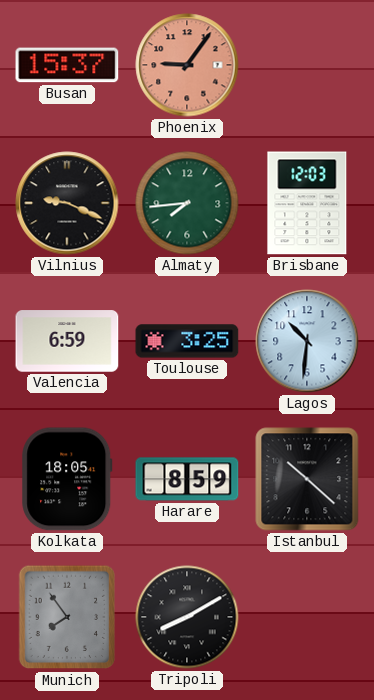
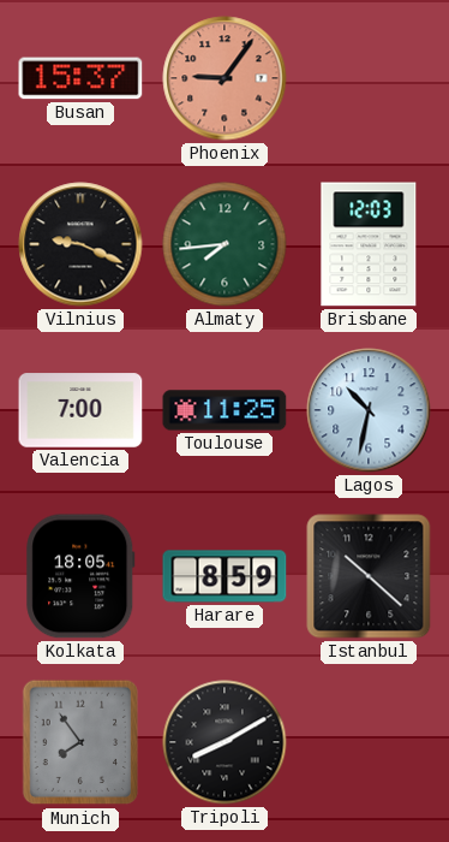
Valencia: 6:59 -> 7:00 (80, 410)
Toulouse: 3:25 -> 11:25 (224, 410)
Lagos: 10:31 -> 10:32 (369, 410)
